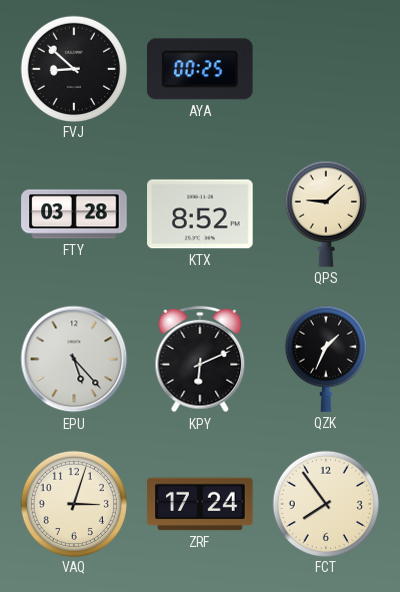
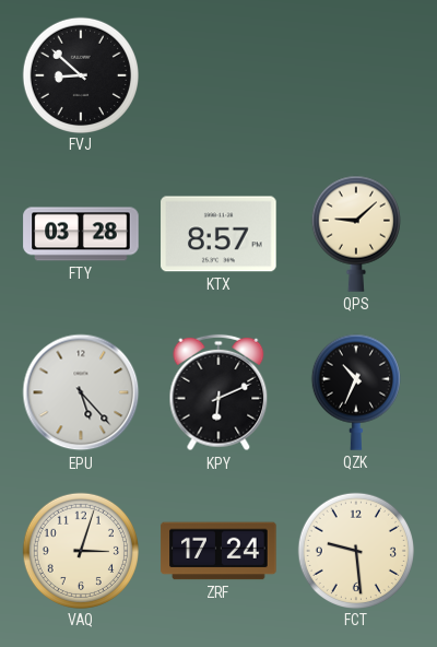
AYA: 00:25 -> none (201, 69)
KTX: 8:52 -> 8:57 (218, 234)
QZK: 1:34 -> 10:34 (356, 392)
FCT: 7:54 -> 9:29 (355, 550)
